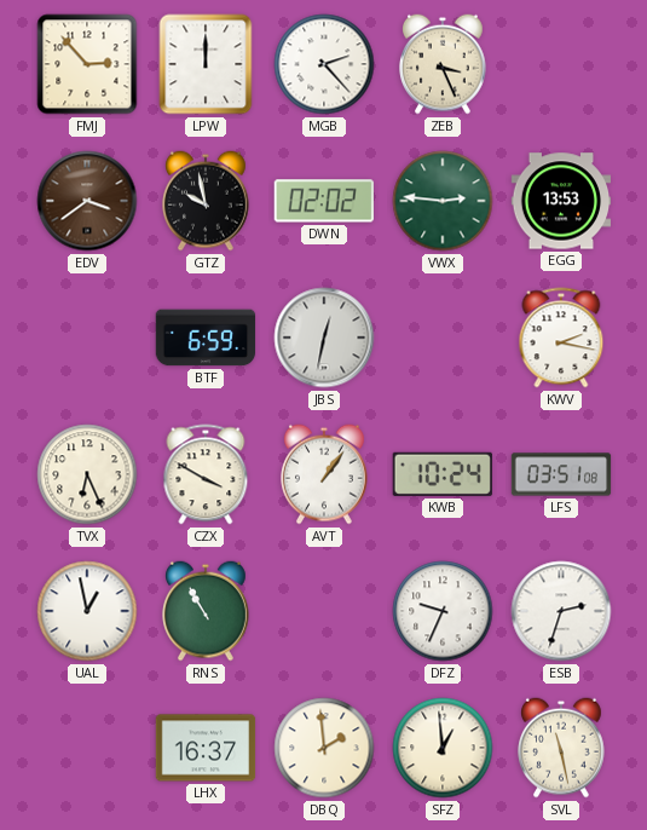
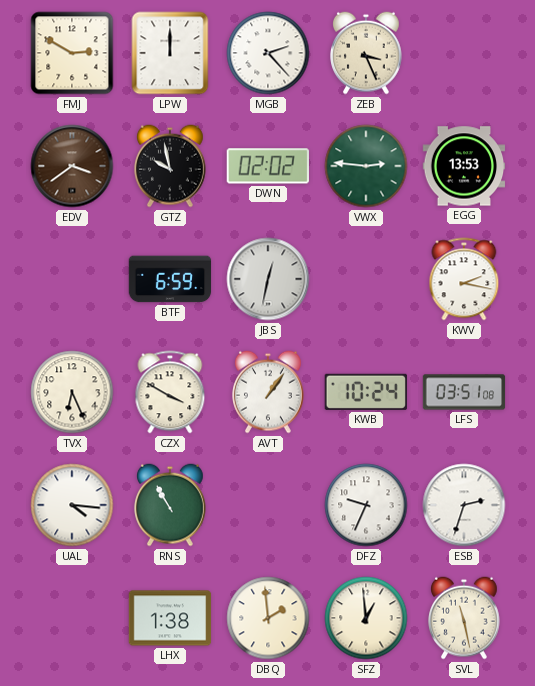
FMJ: 2:53 -> 2:50 (72, 53)
UAL: 12:58 -> 4:16 (72, 505)
LHX: 16:37 -> 1:38 (170, 618)
